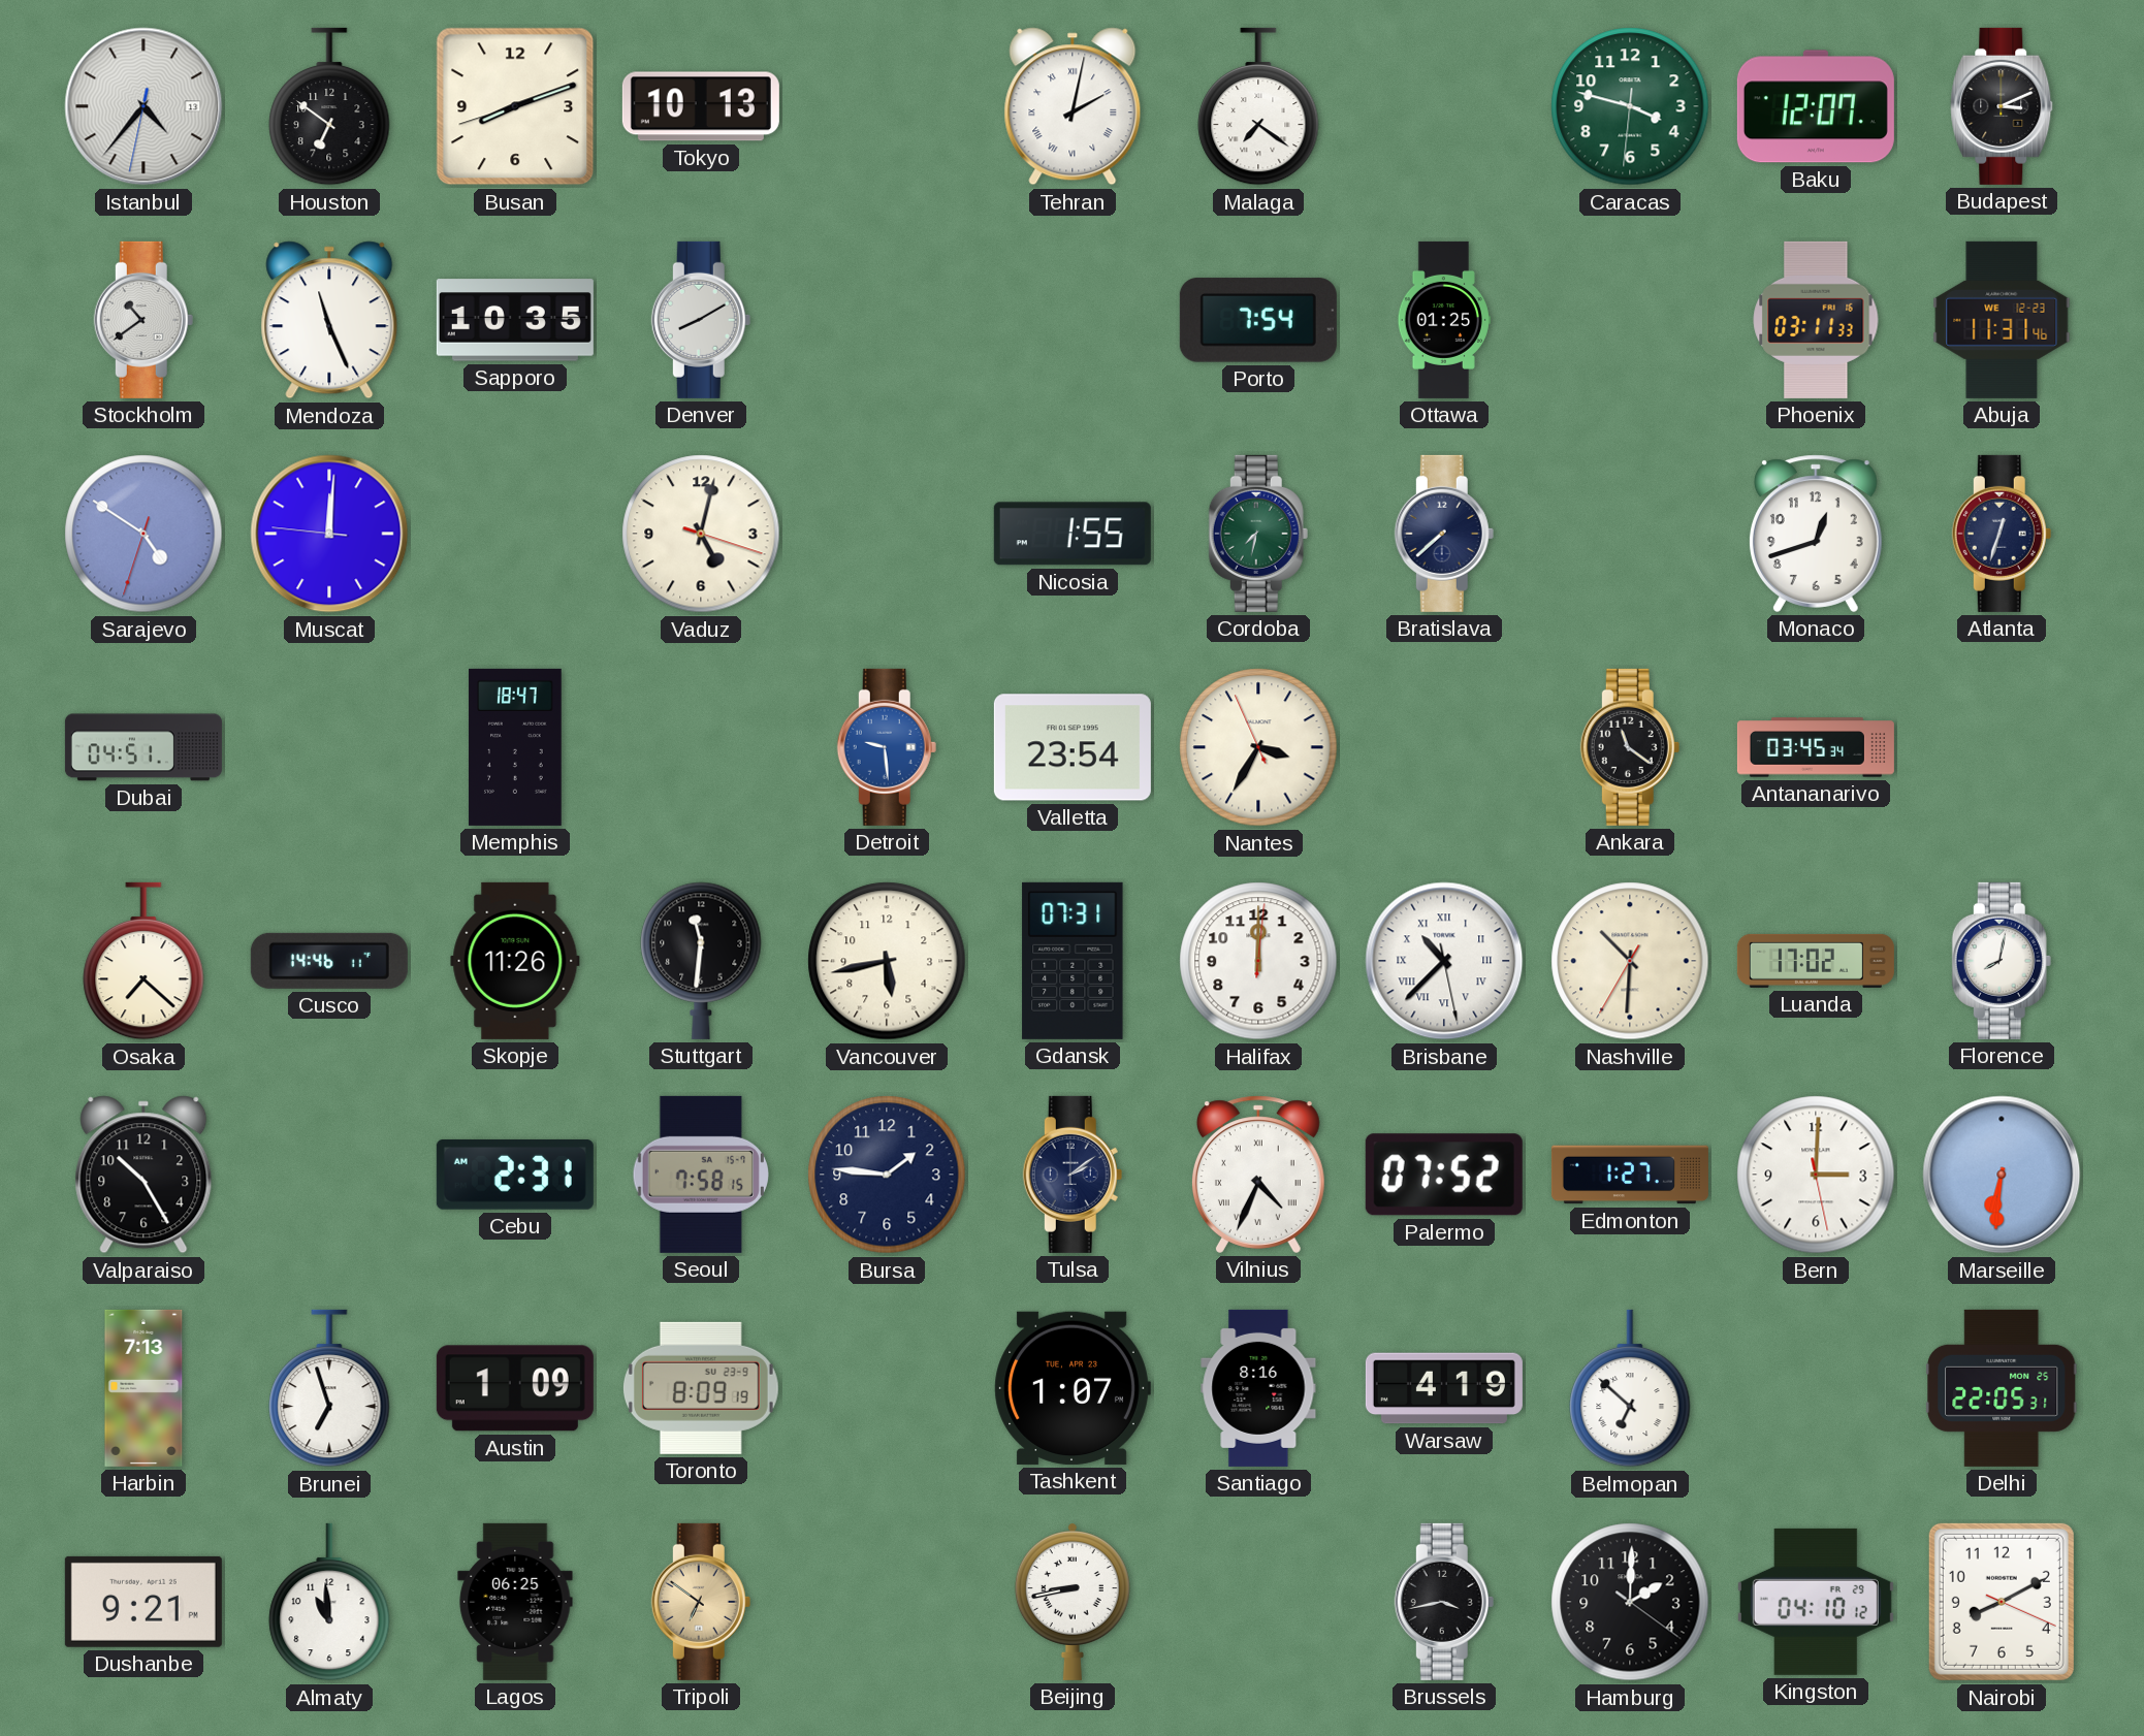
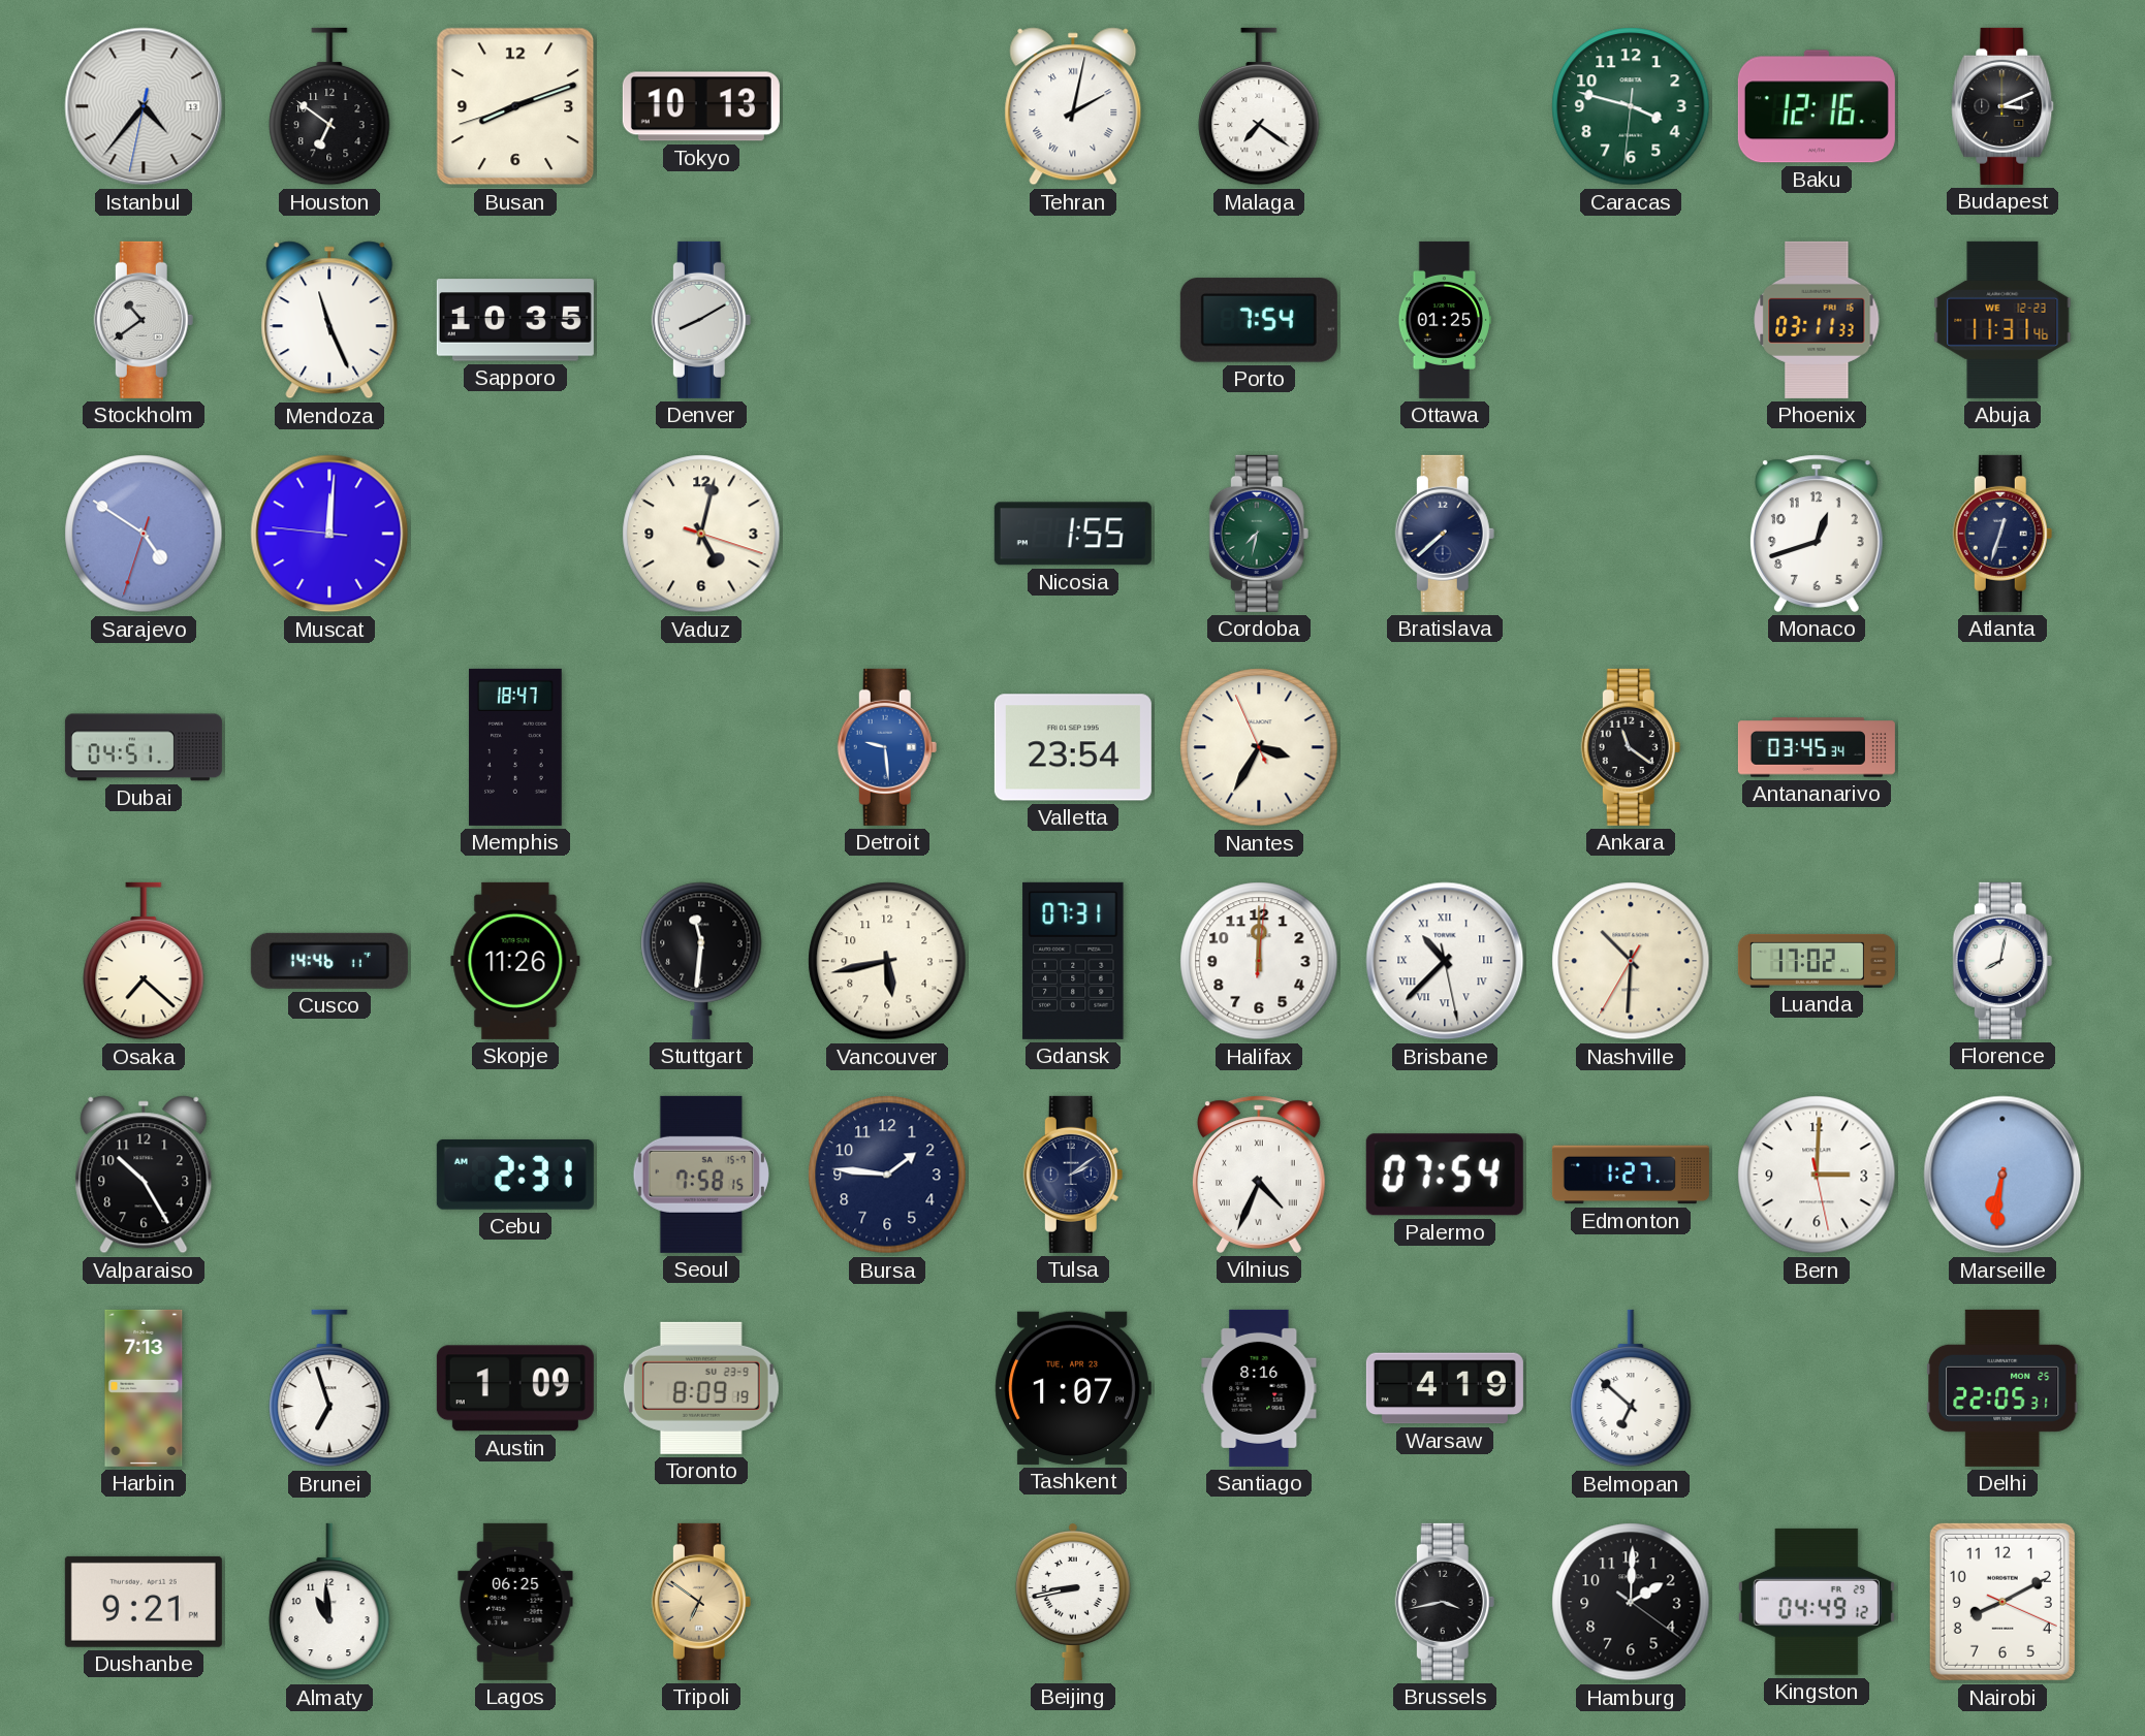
Baku: 12:07 -> 12:16 (1817, 106)
Palermo: 07:52 -> 07:54 (1445, 1175)
Kingston: 04:10 -> 04:49 (1817, 1602)
